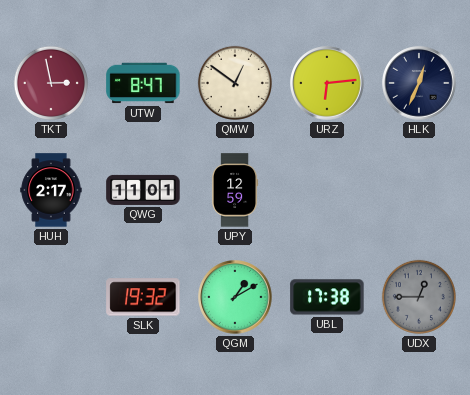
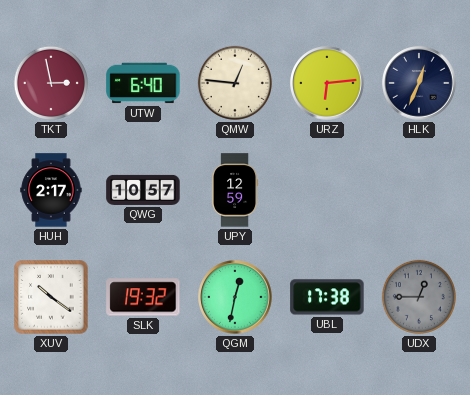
UTW: 8:47 -> 6:40 (143, 83)
QMW: 12:51 -> 12:46 (235, 83)
QWG: 11:01 -> 10:57 (143, 190)
XUV: none -> 10:21 (51, 297)
QGM: 1:10 -> 12:32 (235, 297)
